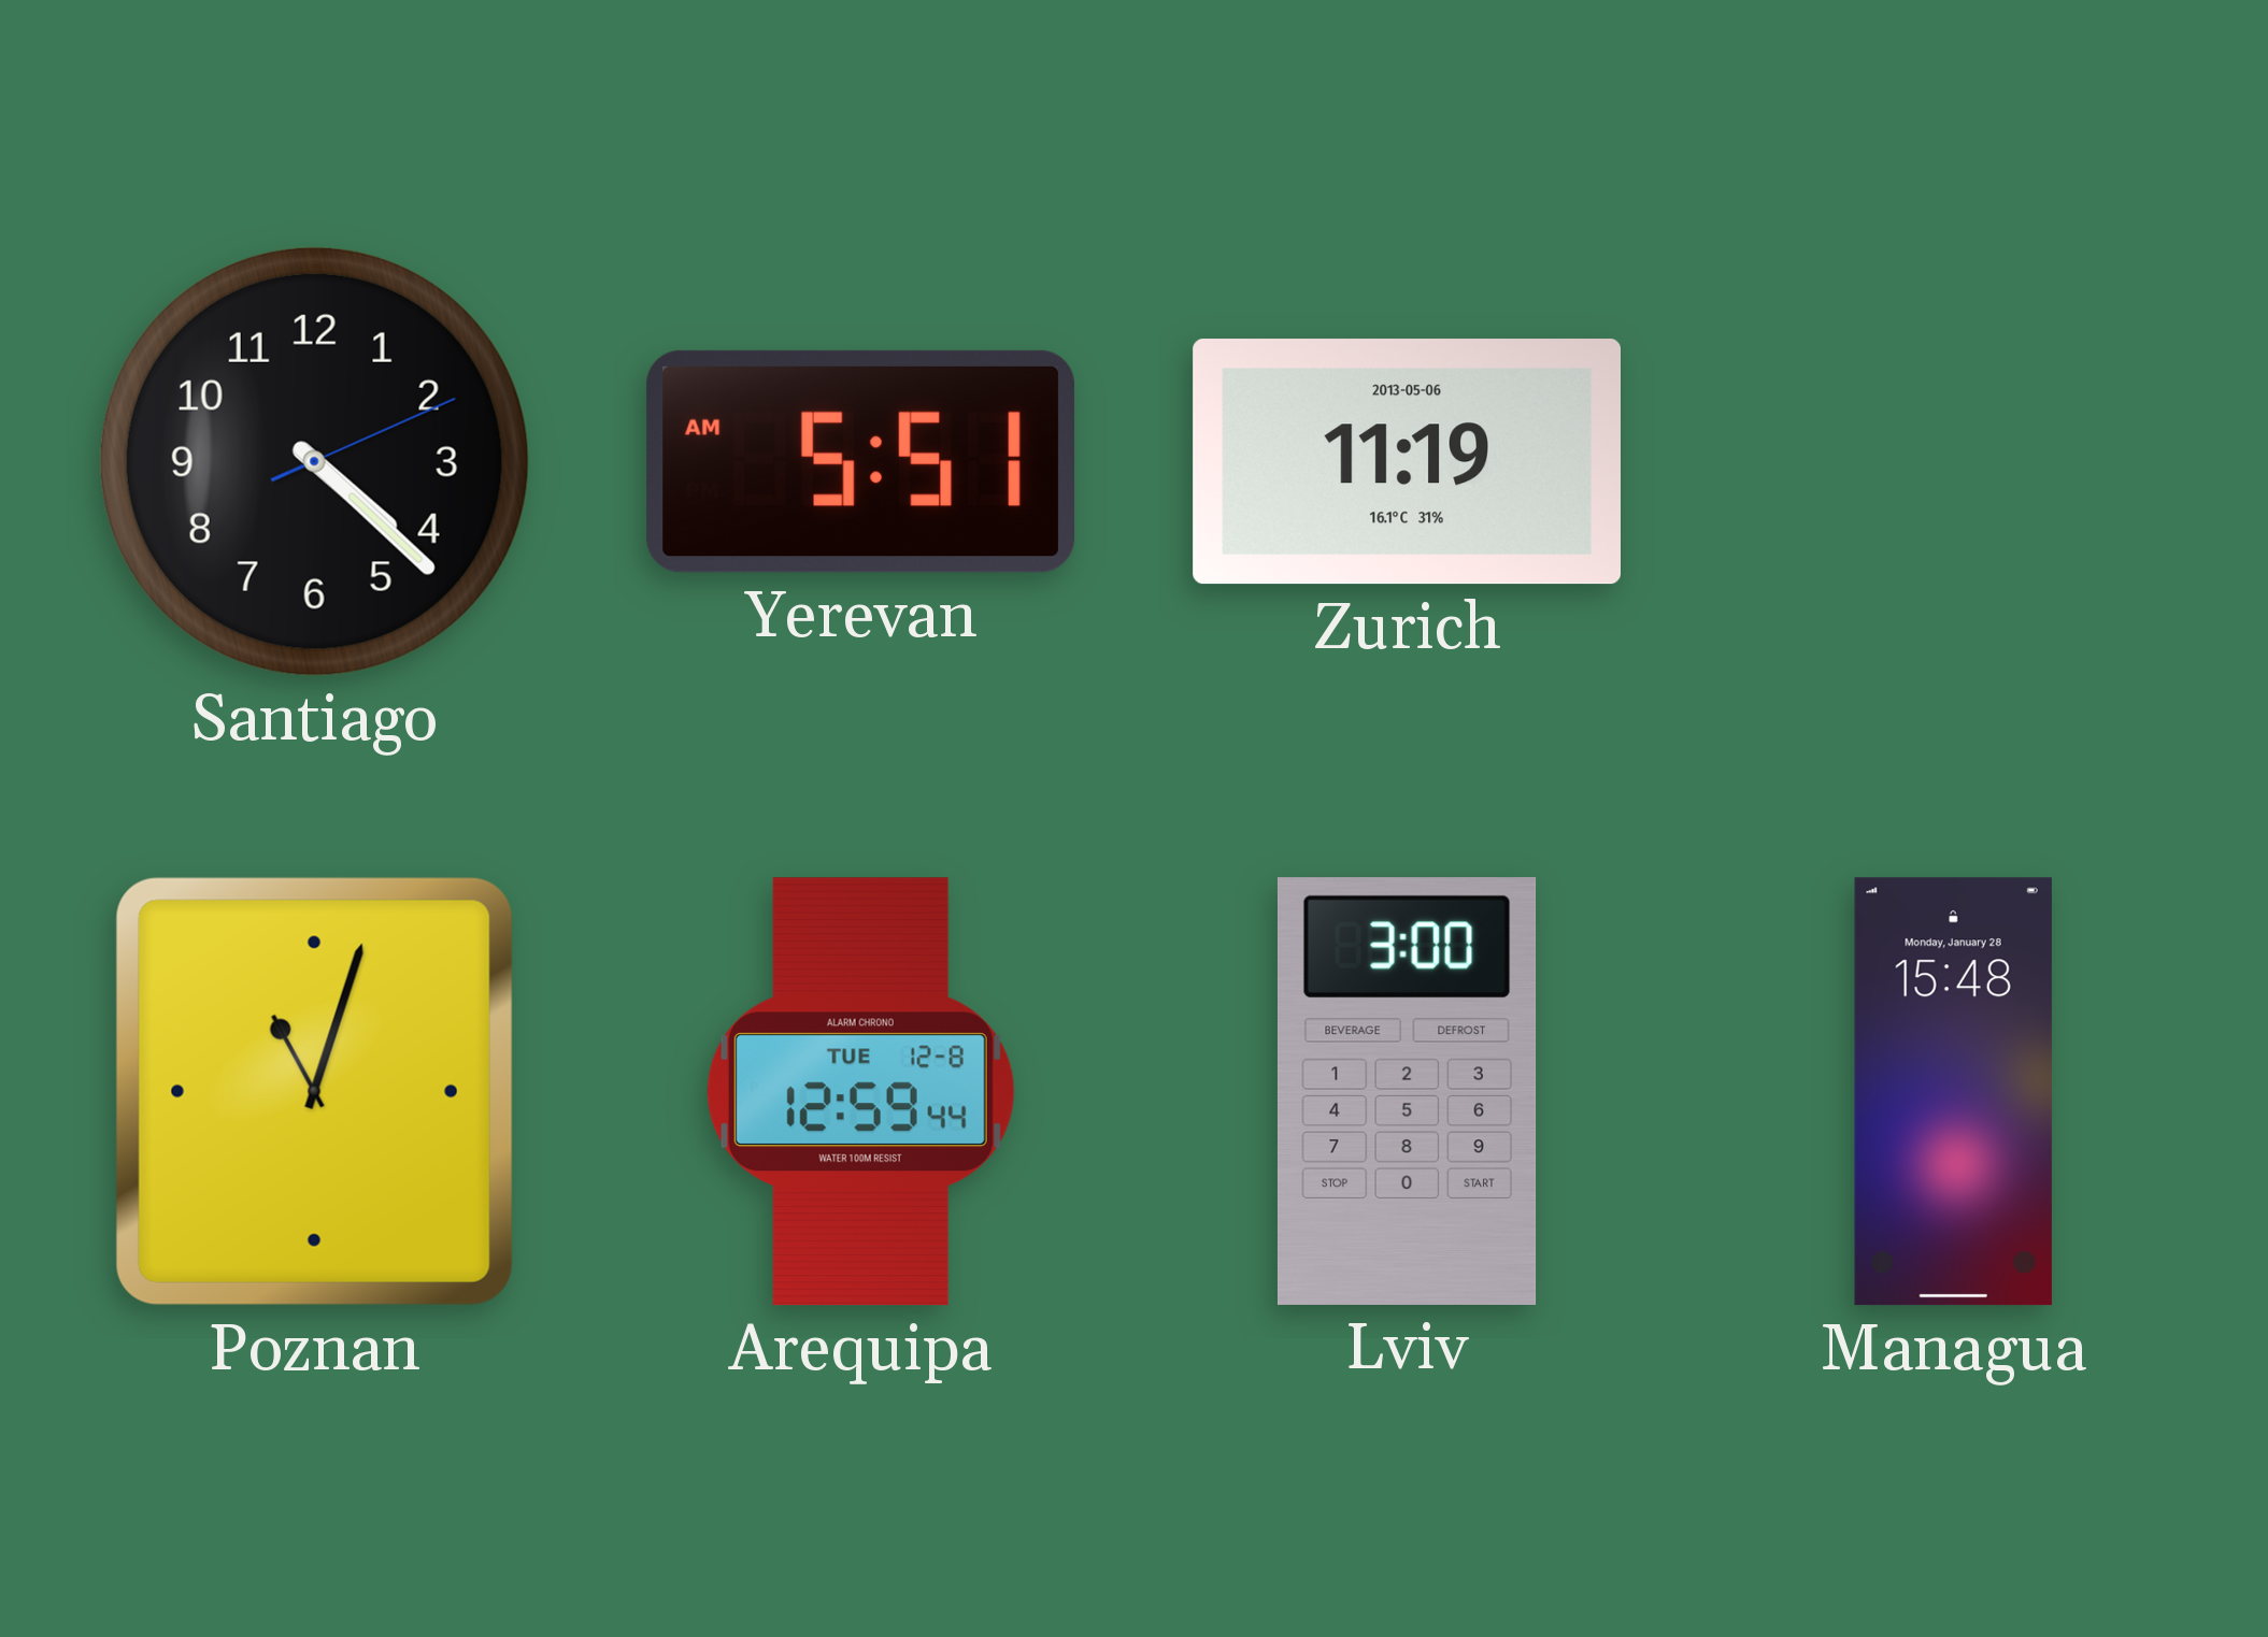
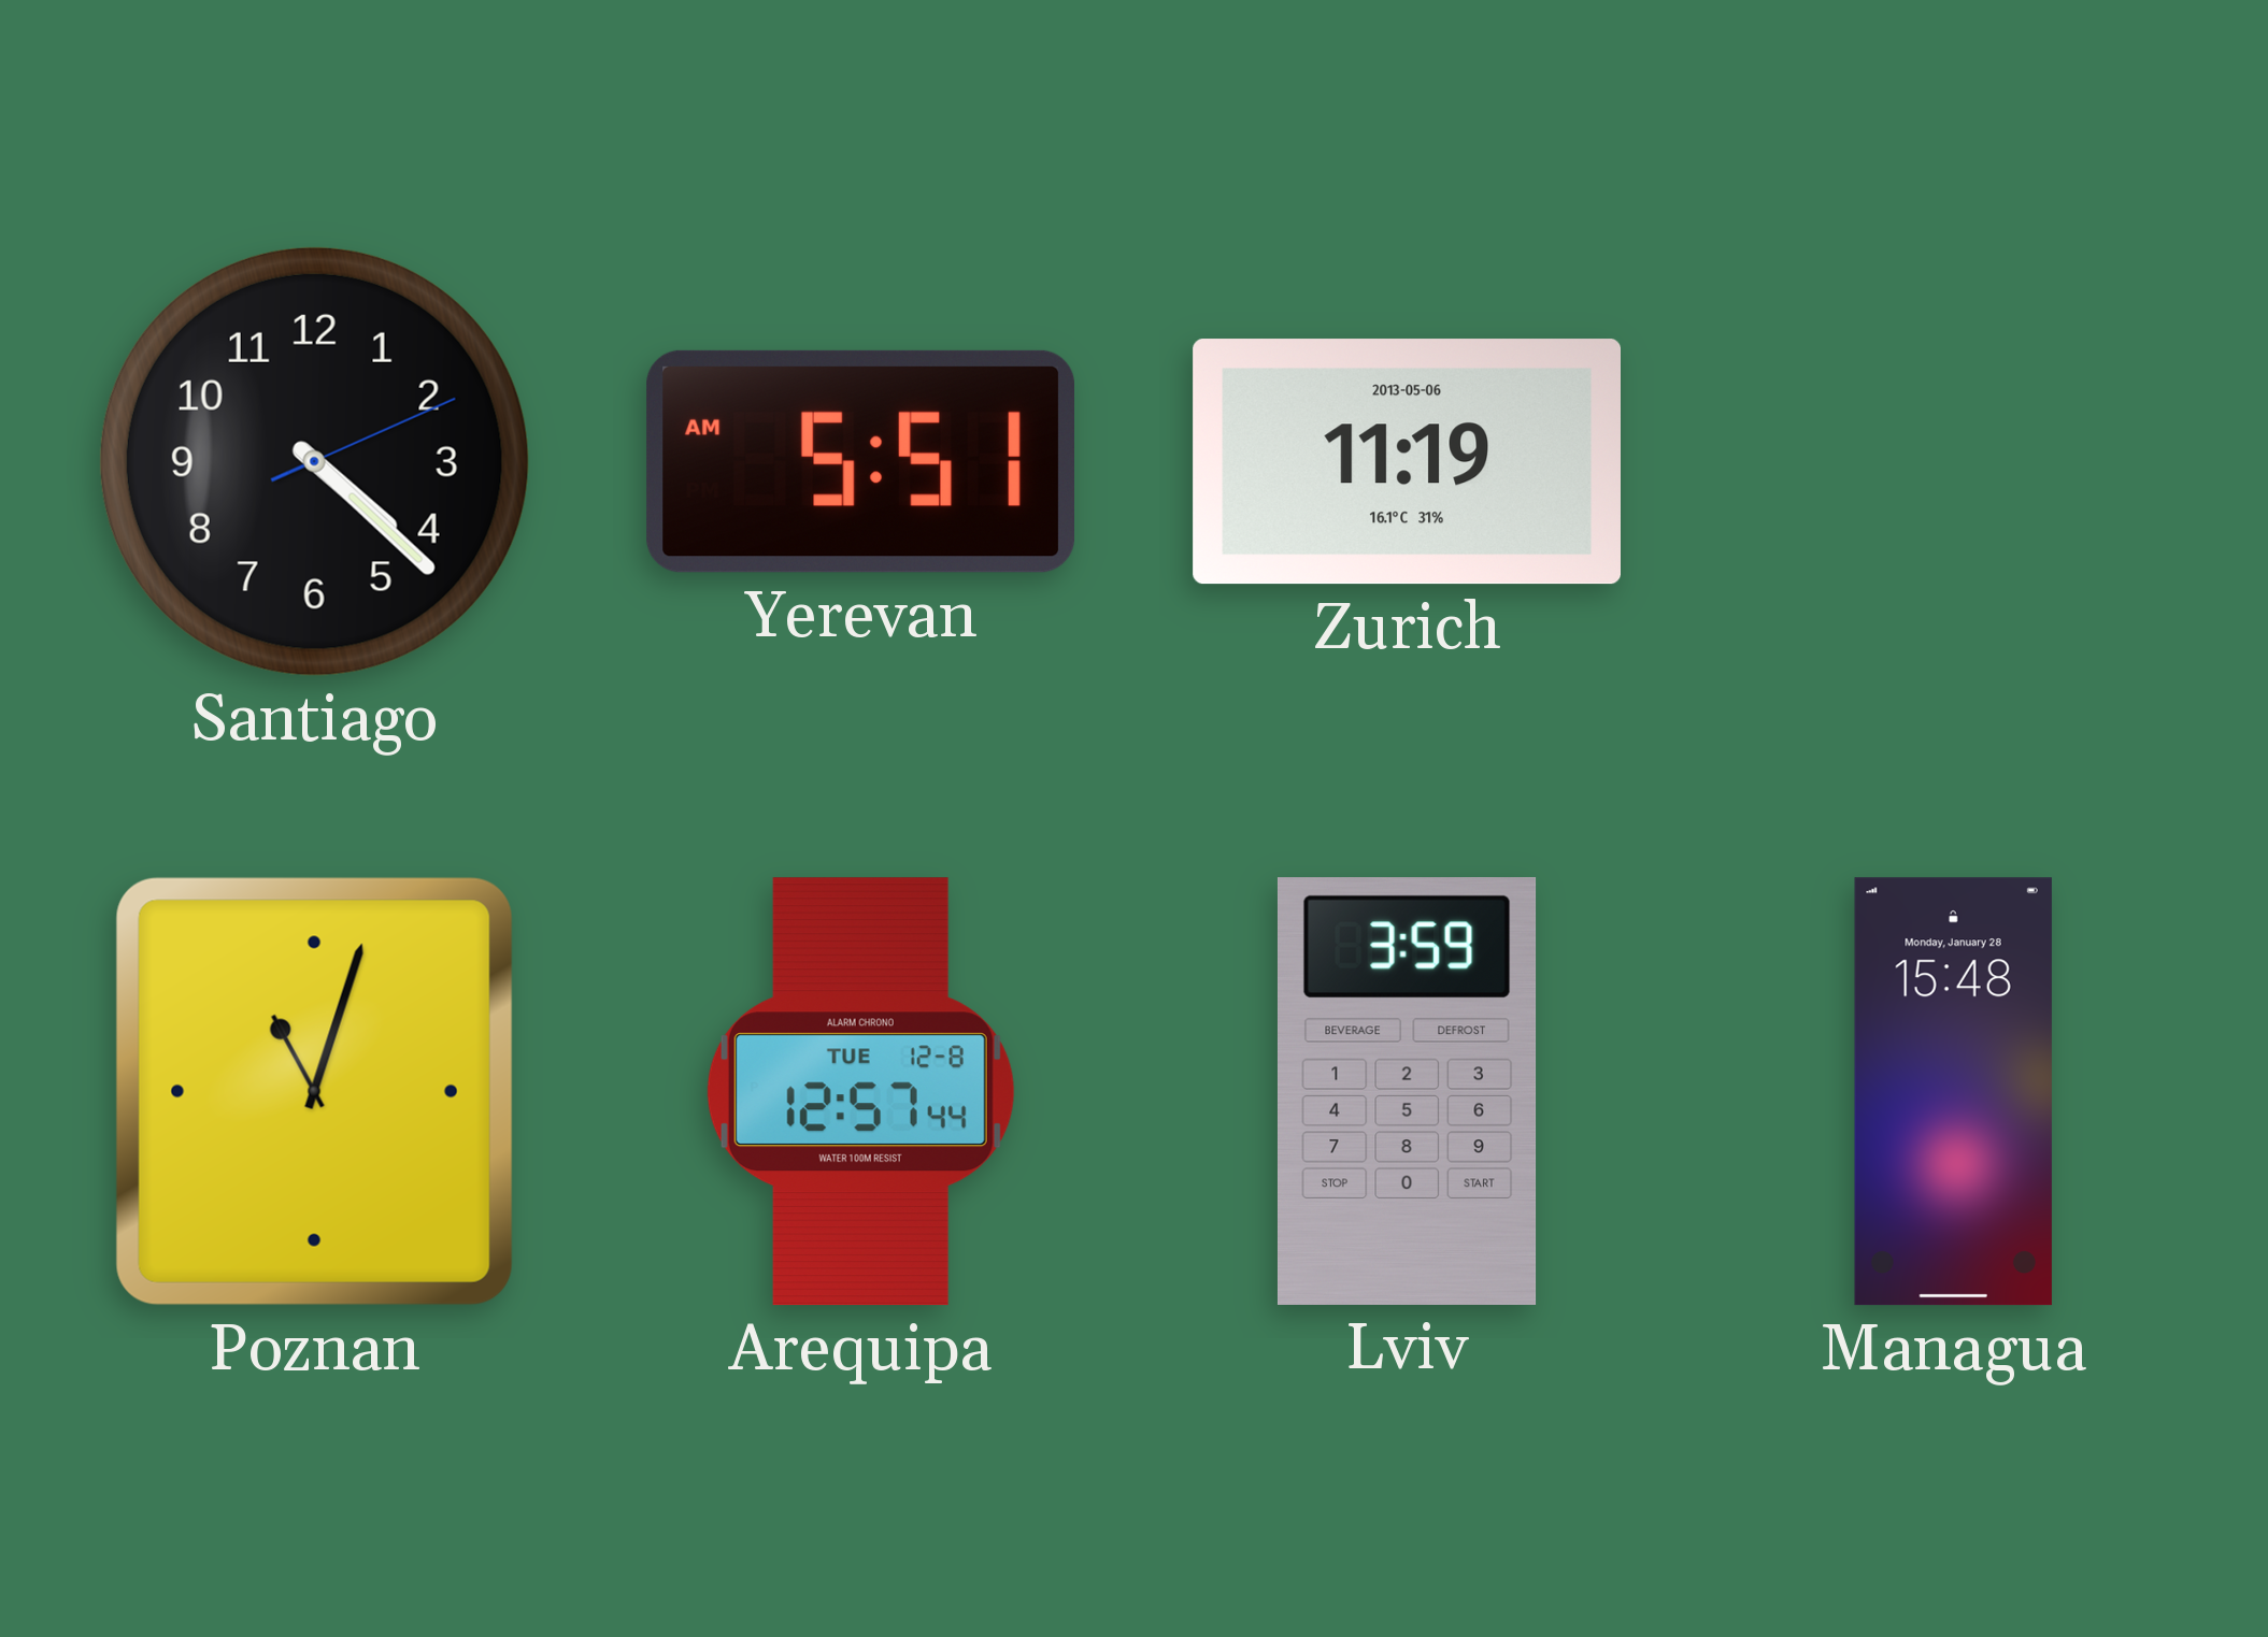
Arequipa: 12:59 -> 12:57 (860, 1092)
Lviv: 3:00 -> 3:59 (1407, 1091)
